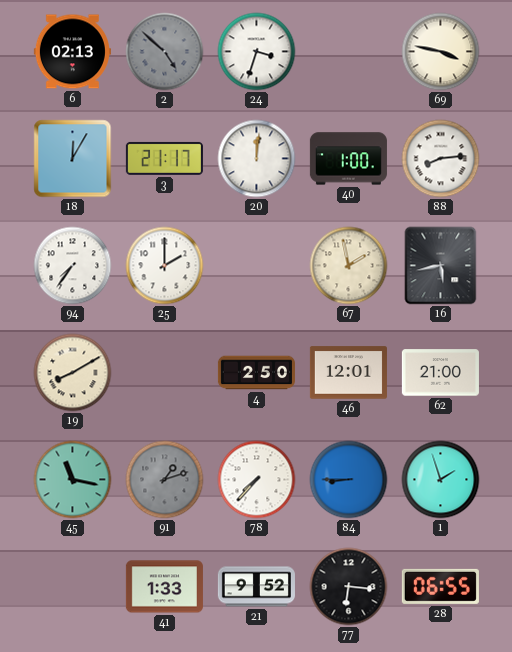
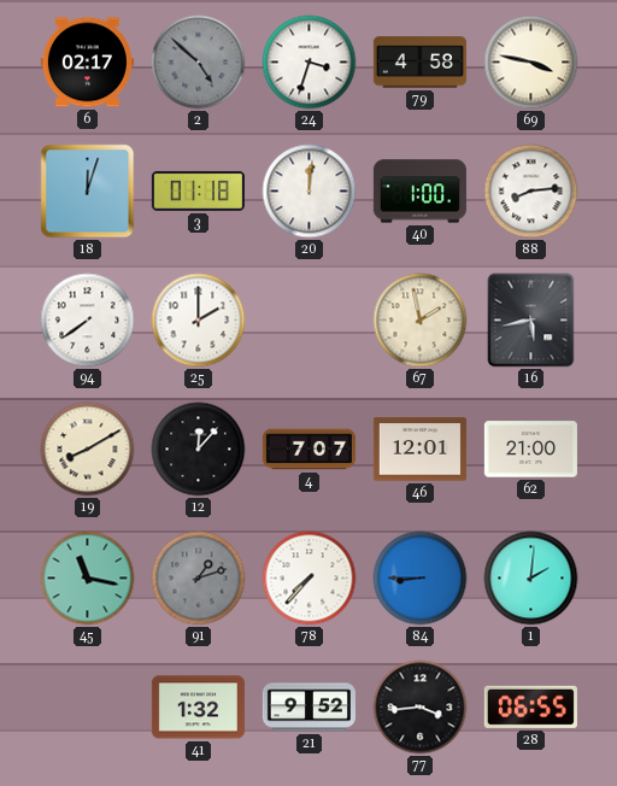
6: 02:13 -> 02:17 (87, 63)
79: none -> 4:58 (419, 63)
18: 12:05 -> 12:03 (88, 192)
3: 21:17 -> 01:18 (198, 190)
94: 7:36 -> 7:39 (88, 321)
12: none -> 12:07 (199, 450)
4: 2:50 -> 7:07 (308, 450)
1: 1:57 -> 2:01 (531, 579)
41: 1:33 -> 1:32 (198, 708)
77: 6:16 -> 3:44 (421, 708)
